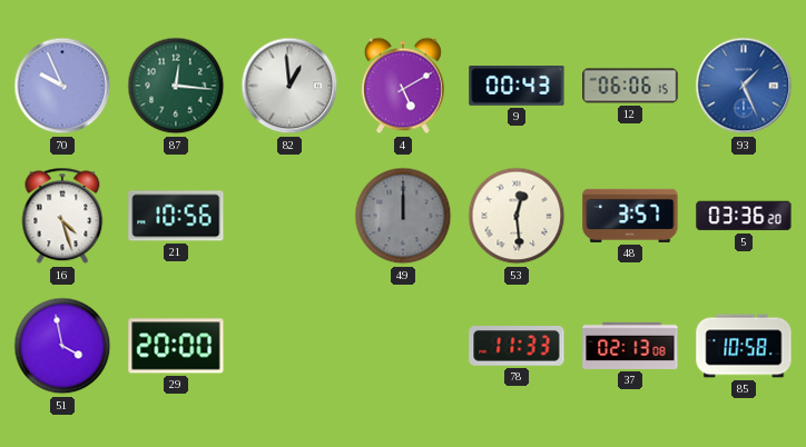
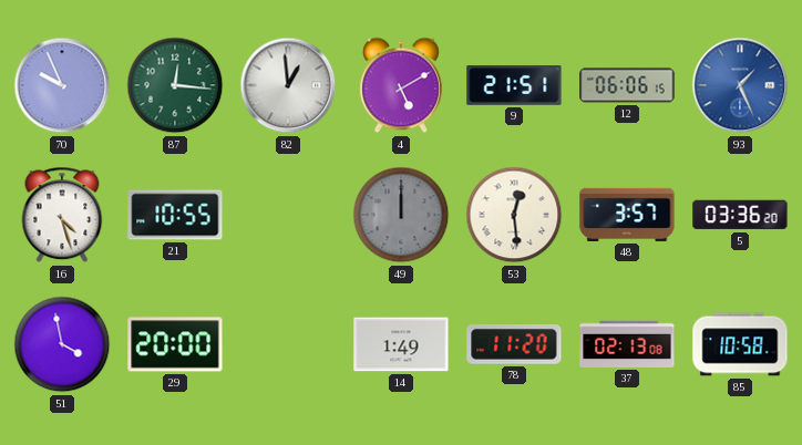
9: 00:43 -> 21:51 (514, 86)
21: 10:56 -> 10:55 (175, 215)
14: none -> 1:49 (401, 344)
78: 11:33 -> 11:20 (514, 345)
